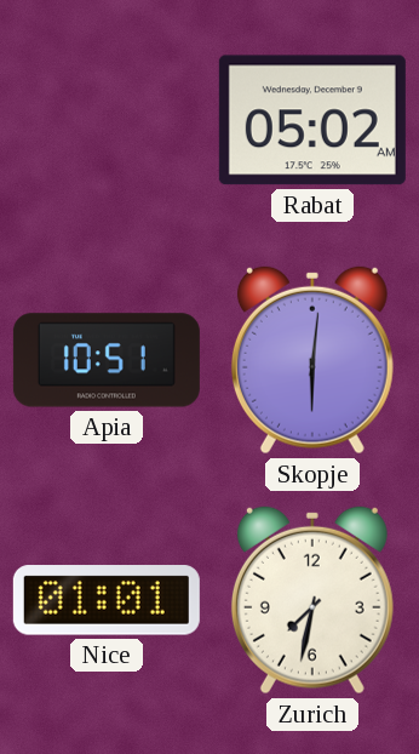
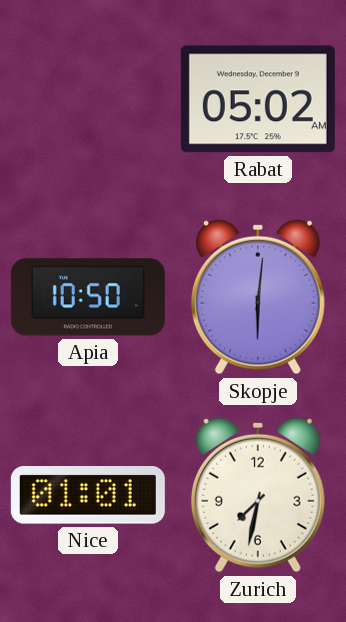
Apia: 10:51 -> 10:50 (88, 297)
